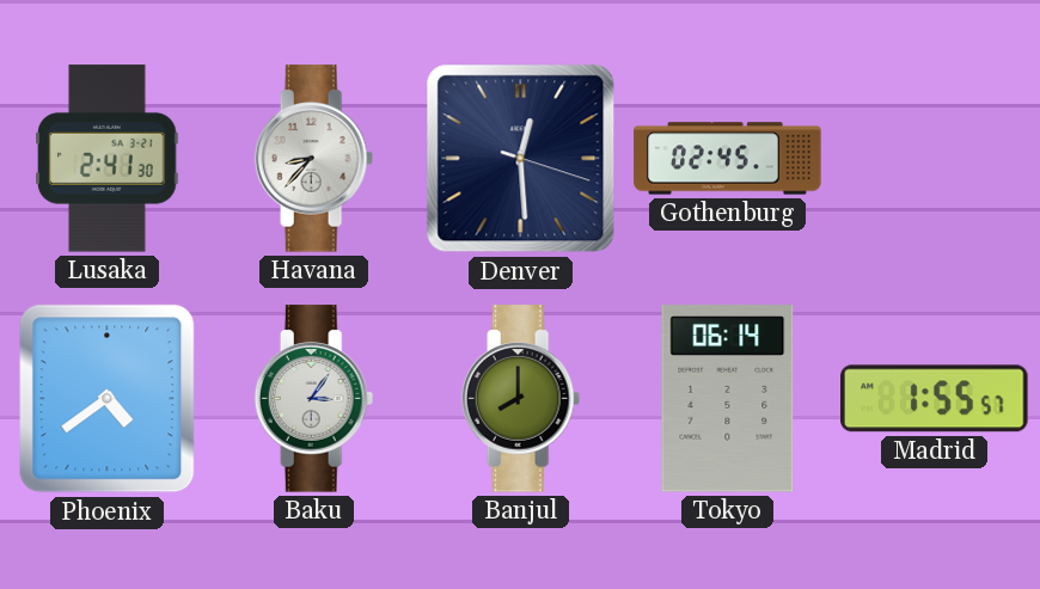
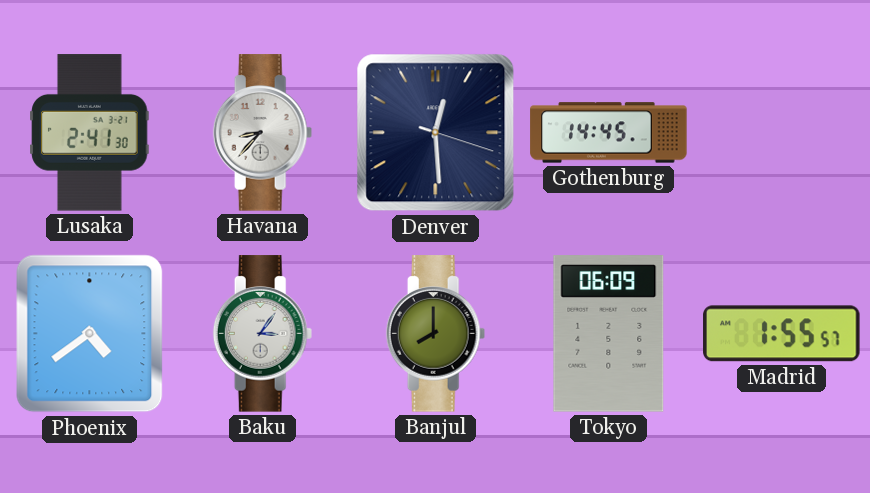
Gothenburg: 02:45 -> 14:45 (609, 133)
Tokyo: 06:14 -> 06:09 (609, 334)
